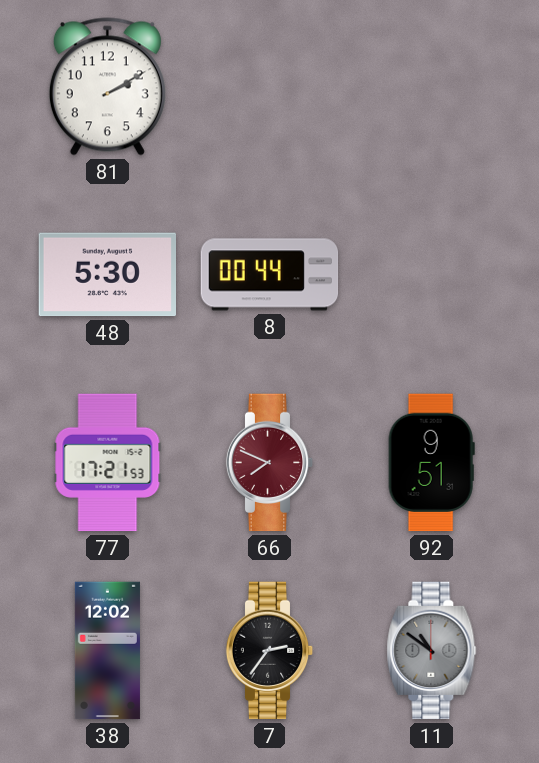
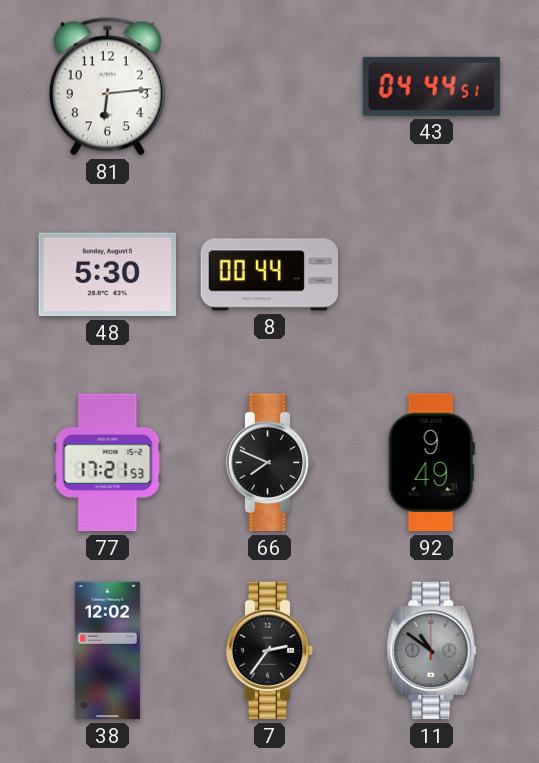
81: 2:10 -> 6:14 (107, 87)
43: none -> 04:44 (431, 86)
66 dial: burgundy -> black (270, 463)
92: 9:51 -> 9:49 (431, 463)
